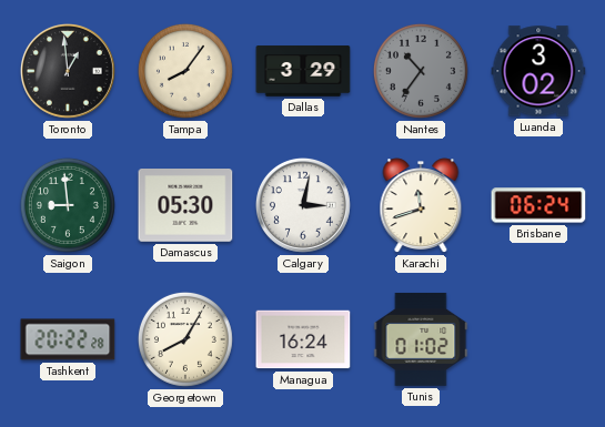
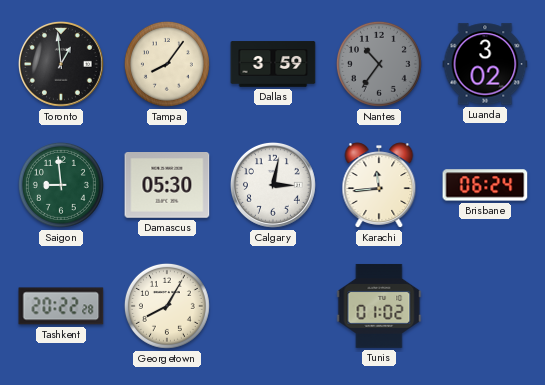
Dallas: 3:29 -> 3:59 (273, 64)
Karachi: 11:42 -> 11:44 (379, 185)
Managua: 16:24 -> none (303, 339)
